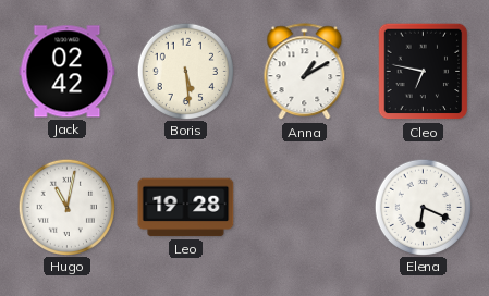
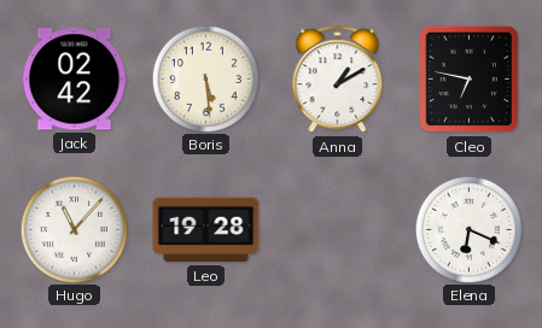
Hugo: 11:02 -> 11:07 (74, 229)
